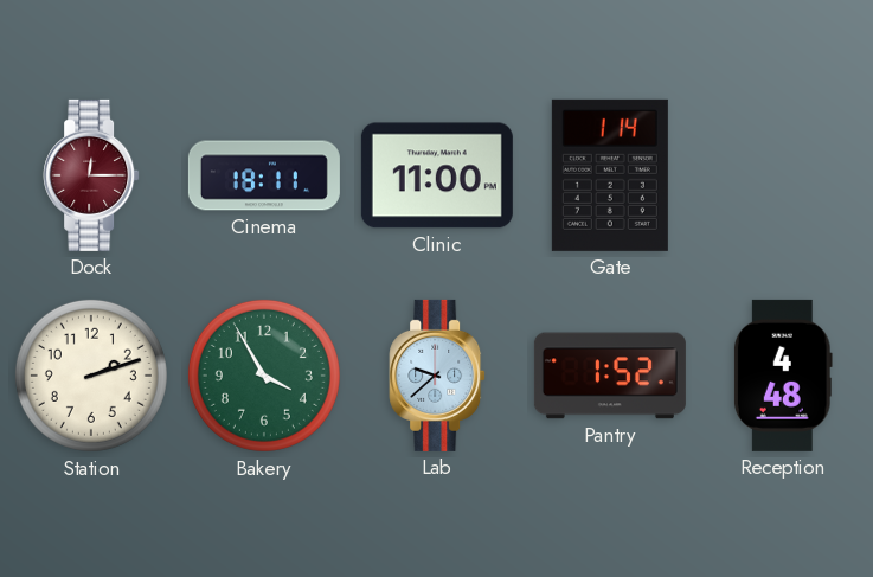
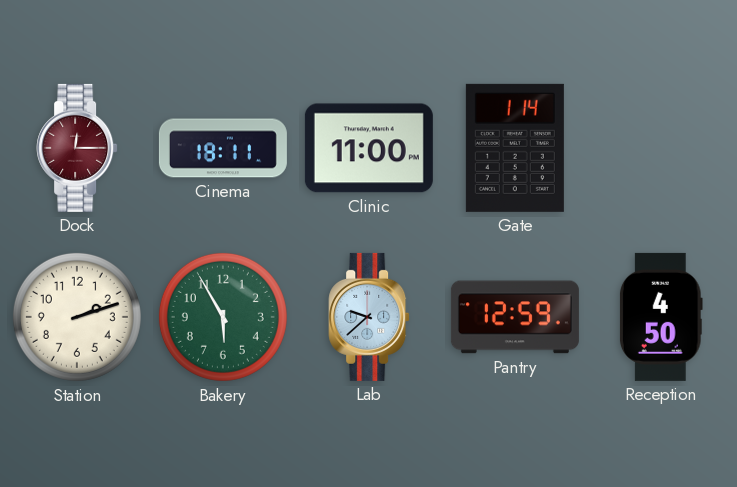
Bakery: 3:55 -> 5:55 (223, 317)
Pantry: 1:52 -> 12:59 (515, 317)
Reception: 4:48 -> 4:50 (661, 317)
